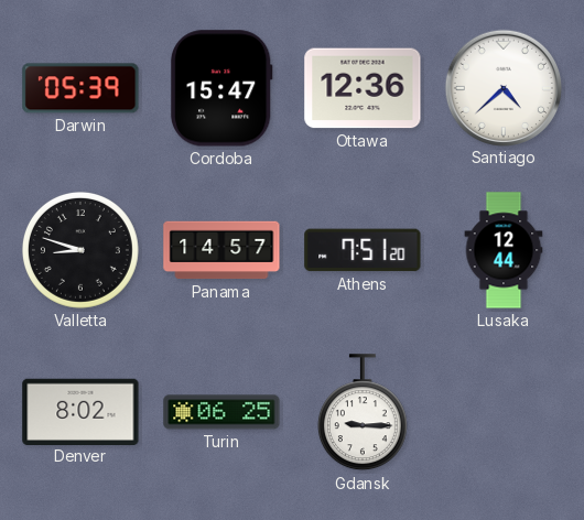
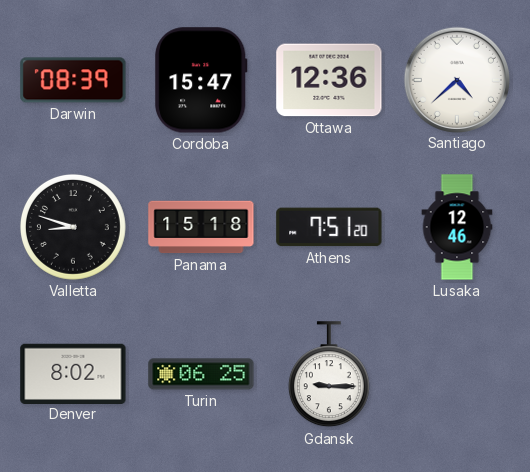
Darwin: 05:39 -> 08:39 (73, 80)
Panama: 14:57 -> 15:18 (201, 227)
Lusaka: 12:44 -> 12:46 (457, 227)
